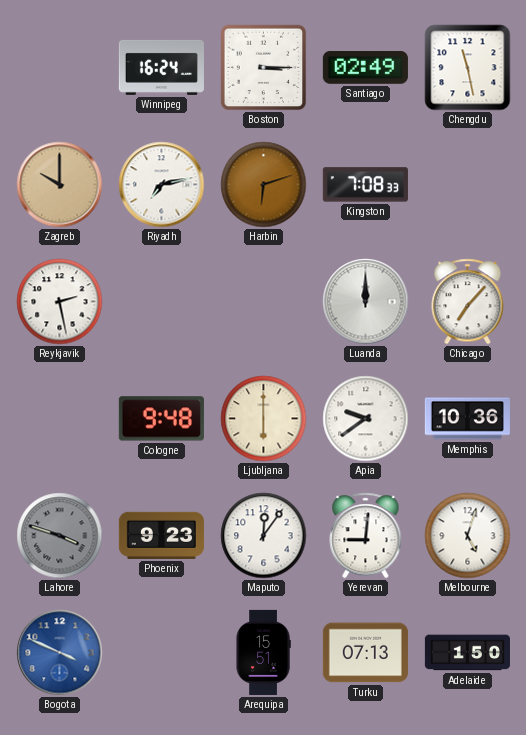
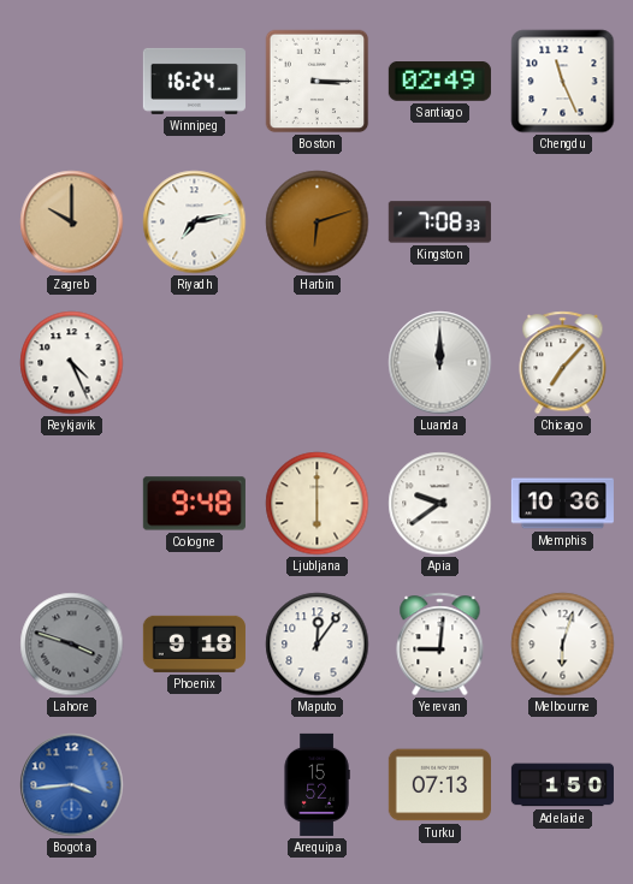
Chengdu: 11:28 -> 11:26 (563, 82)
Reykjavik: 2:28 -> 4:26 (72, 363)
Phoenix: 9:23 -> 9:18 (194, 643)
Melbourne: 5:03 -> 6:03 (563, 645)
Bogota: 3:49 -> 3:44 (72, 785)
Arequipa: 15:51 -> 15:52 (316, 784)
